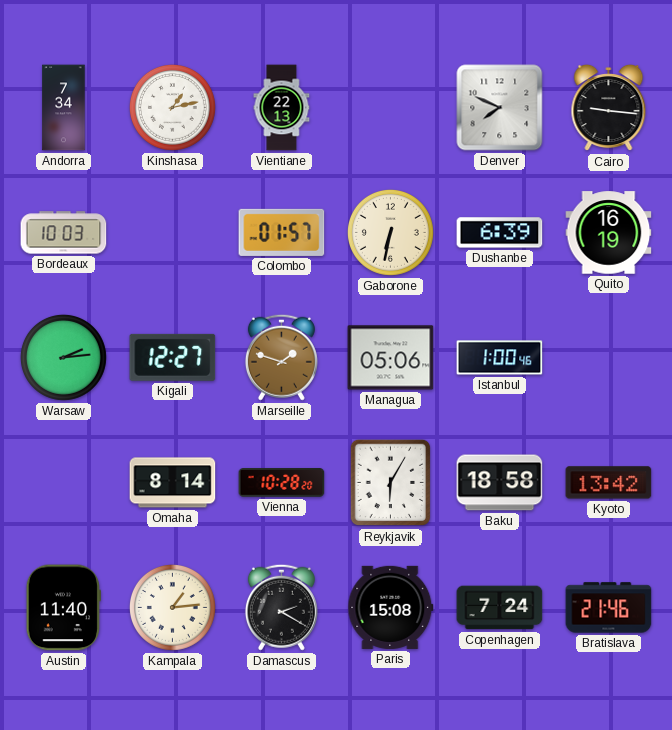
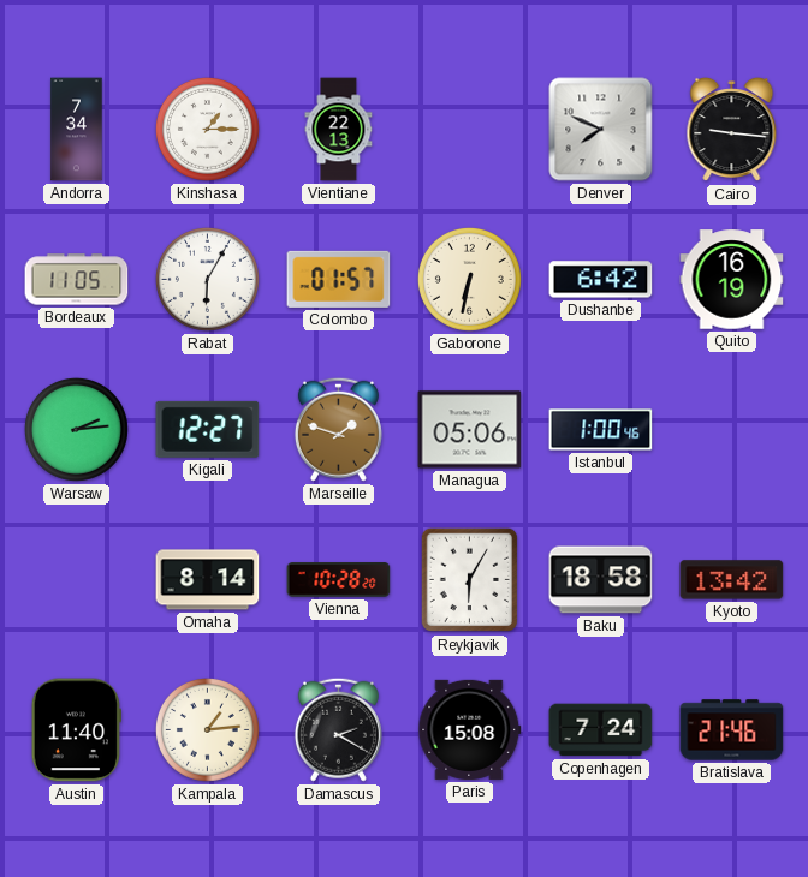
Kinshasa: 1:13 -> 1:15 (207, 129)
Bordeaux: 10:03 -> 11:05 (77, 280)
Rabat: none -> 6:05 (207, 279)
Dushanbe: 6:39 -> 6:42 (601, 280)
